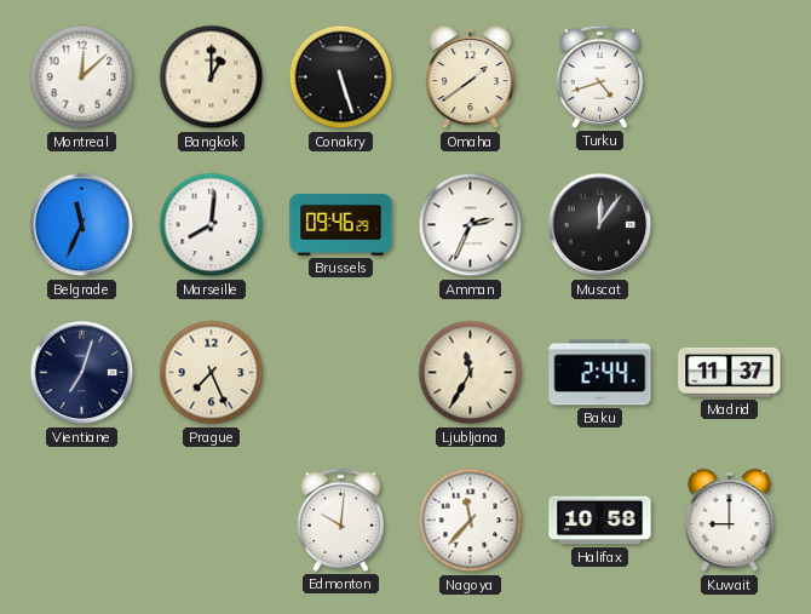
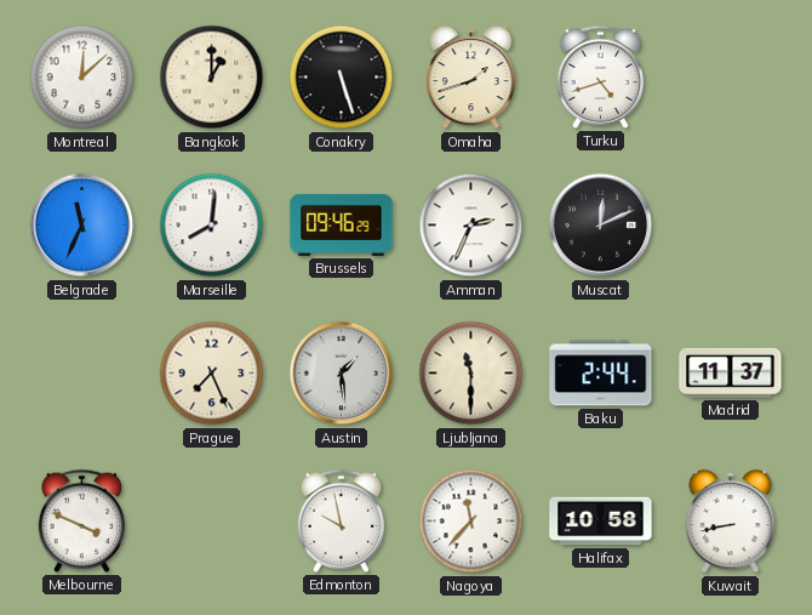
Omaha: 1:39 -> 1:42 (471, 78)
Muscat: 12:06 -> 12:11 (601, 226)
Vientiane: 7:03 -> none (82, 373)
Austin: none -> 1:29 (342, 374)
Ljubljana: 11:35 -> 11:30 (471, 374)
Melbourne: none -> 3:49 (82, 520)
Edmonton: 10:01 -> 9:58 (342, 520)
Kuwait: 9:00 -> 8:43 (731, 522)
